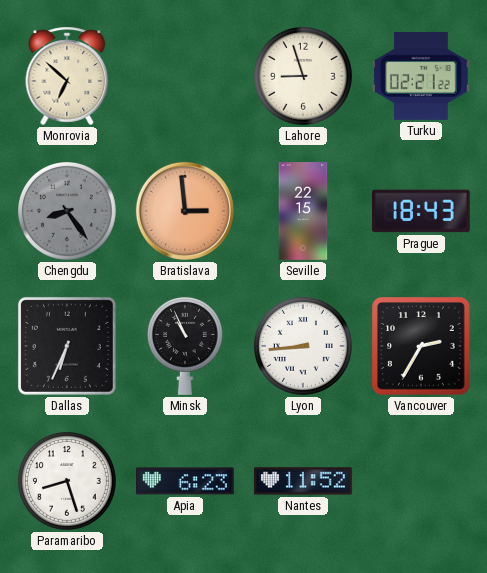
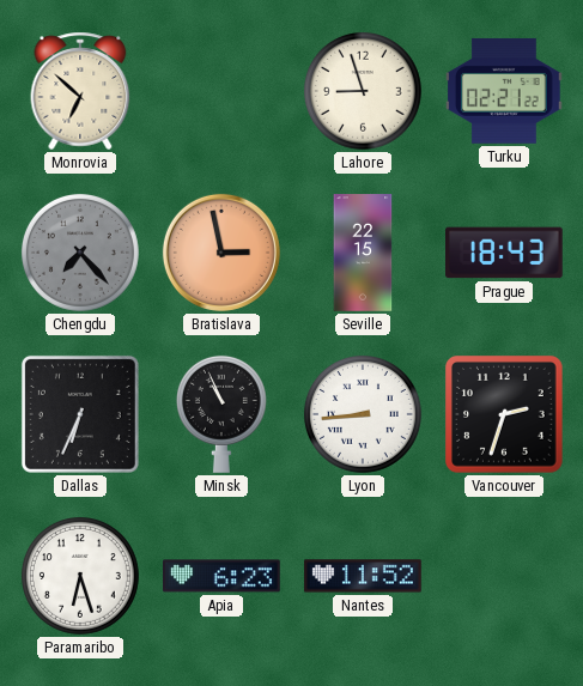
Chengdu: 8:24 -> 7:23 (80, 253)
Bratislava: 2:59 -> 2:58 (221, 253)
Vancouver: 2:35 -> 2:33 (505, 415)
Paramaribo: 8:27 -> 6:27 (80, 576)
